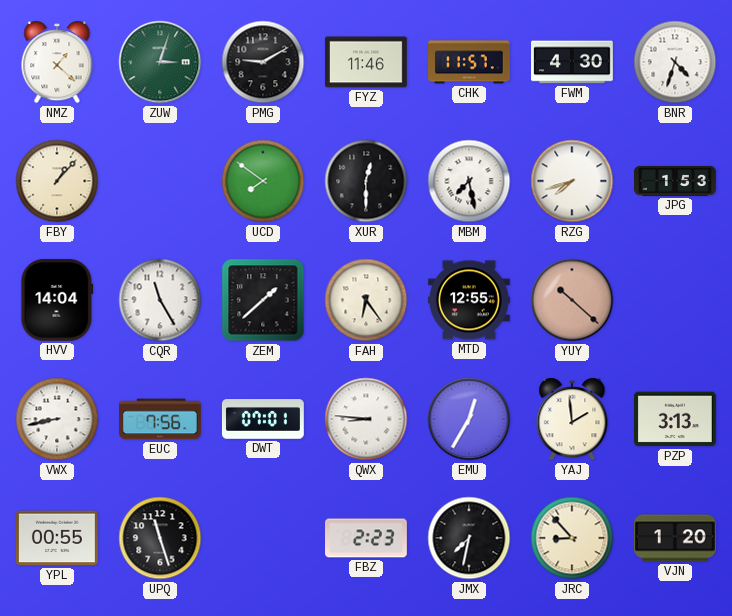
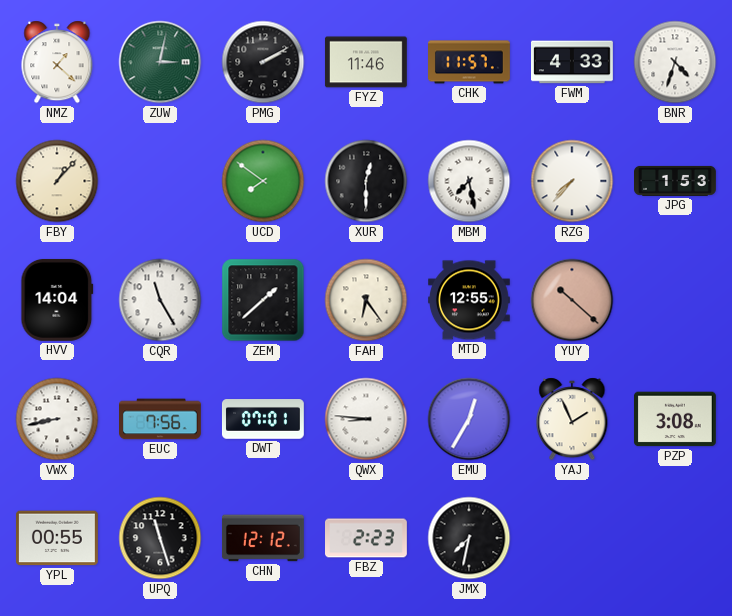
ZUW: 3:03 -> 3:02 (160, 62)
PMG: 9:10 -> 2:10 (263, 62)
FWM: 4:30 -> 4:33 (573, 62)
RZG: 7:42 -> 7:37 (572, 181)
YAJ: 1:59 -> 1:56 (572, 419)
PZP: 3:13 -> 3:08 (675, 419)
CHN: none -> 12:12 (263, 538)
JRC: 8:53 -> none (572, 538)
VJN: 1:20 -> none (676, 538)
